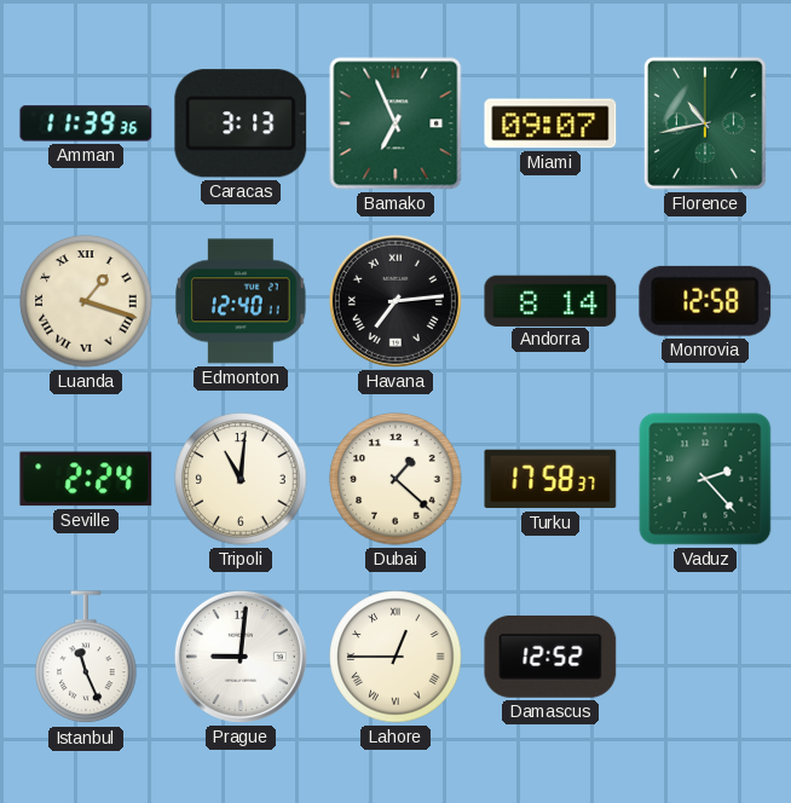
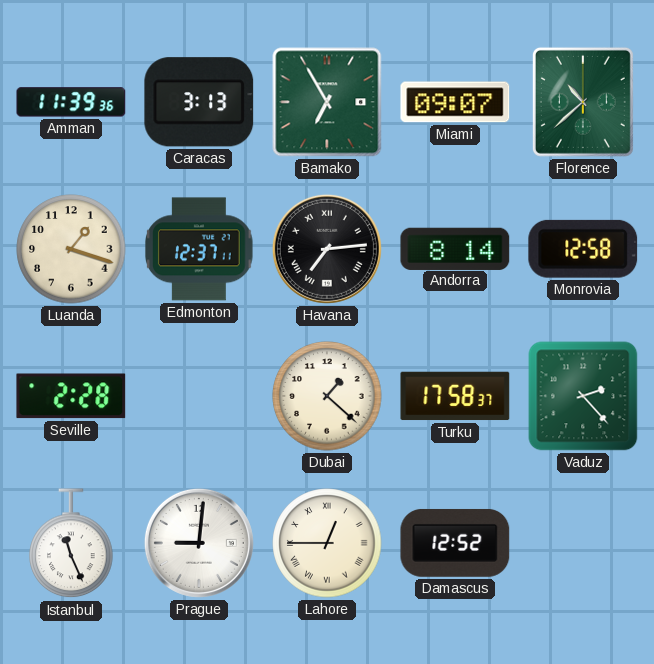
Bamako: 6:56 -> 6:55 (327, 102)
Florence: 10:43 -> 10:38 (583, 102)
Luanda numerals: Roman -> Arabic (71, 249)
Edmonton: 12:40 -> 12:37 (199, 249)
Seville: 2:24 -> 2:28 (71, 396)
Tripoli: 11:01 -> none (241, 479)
